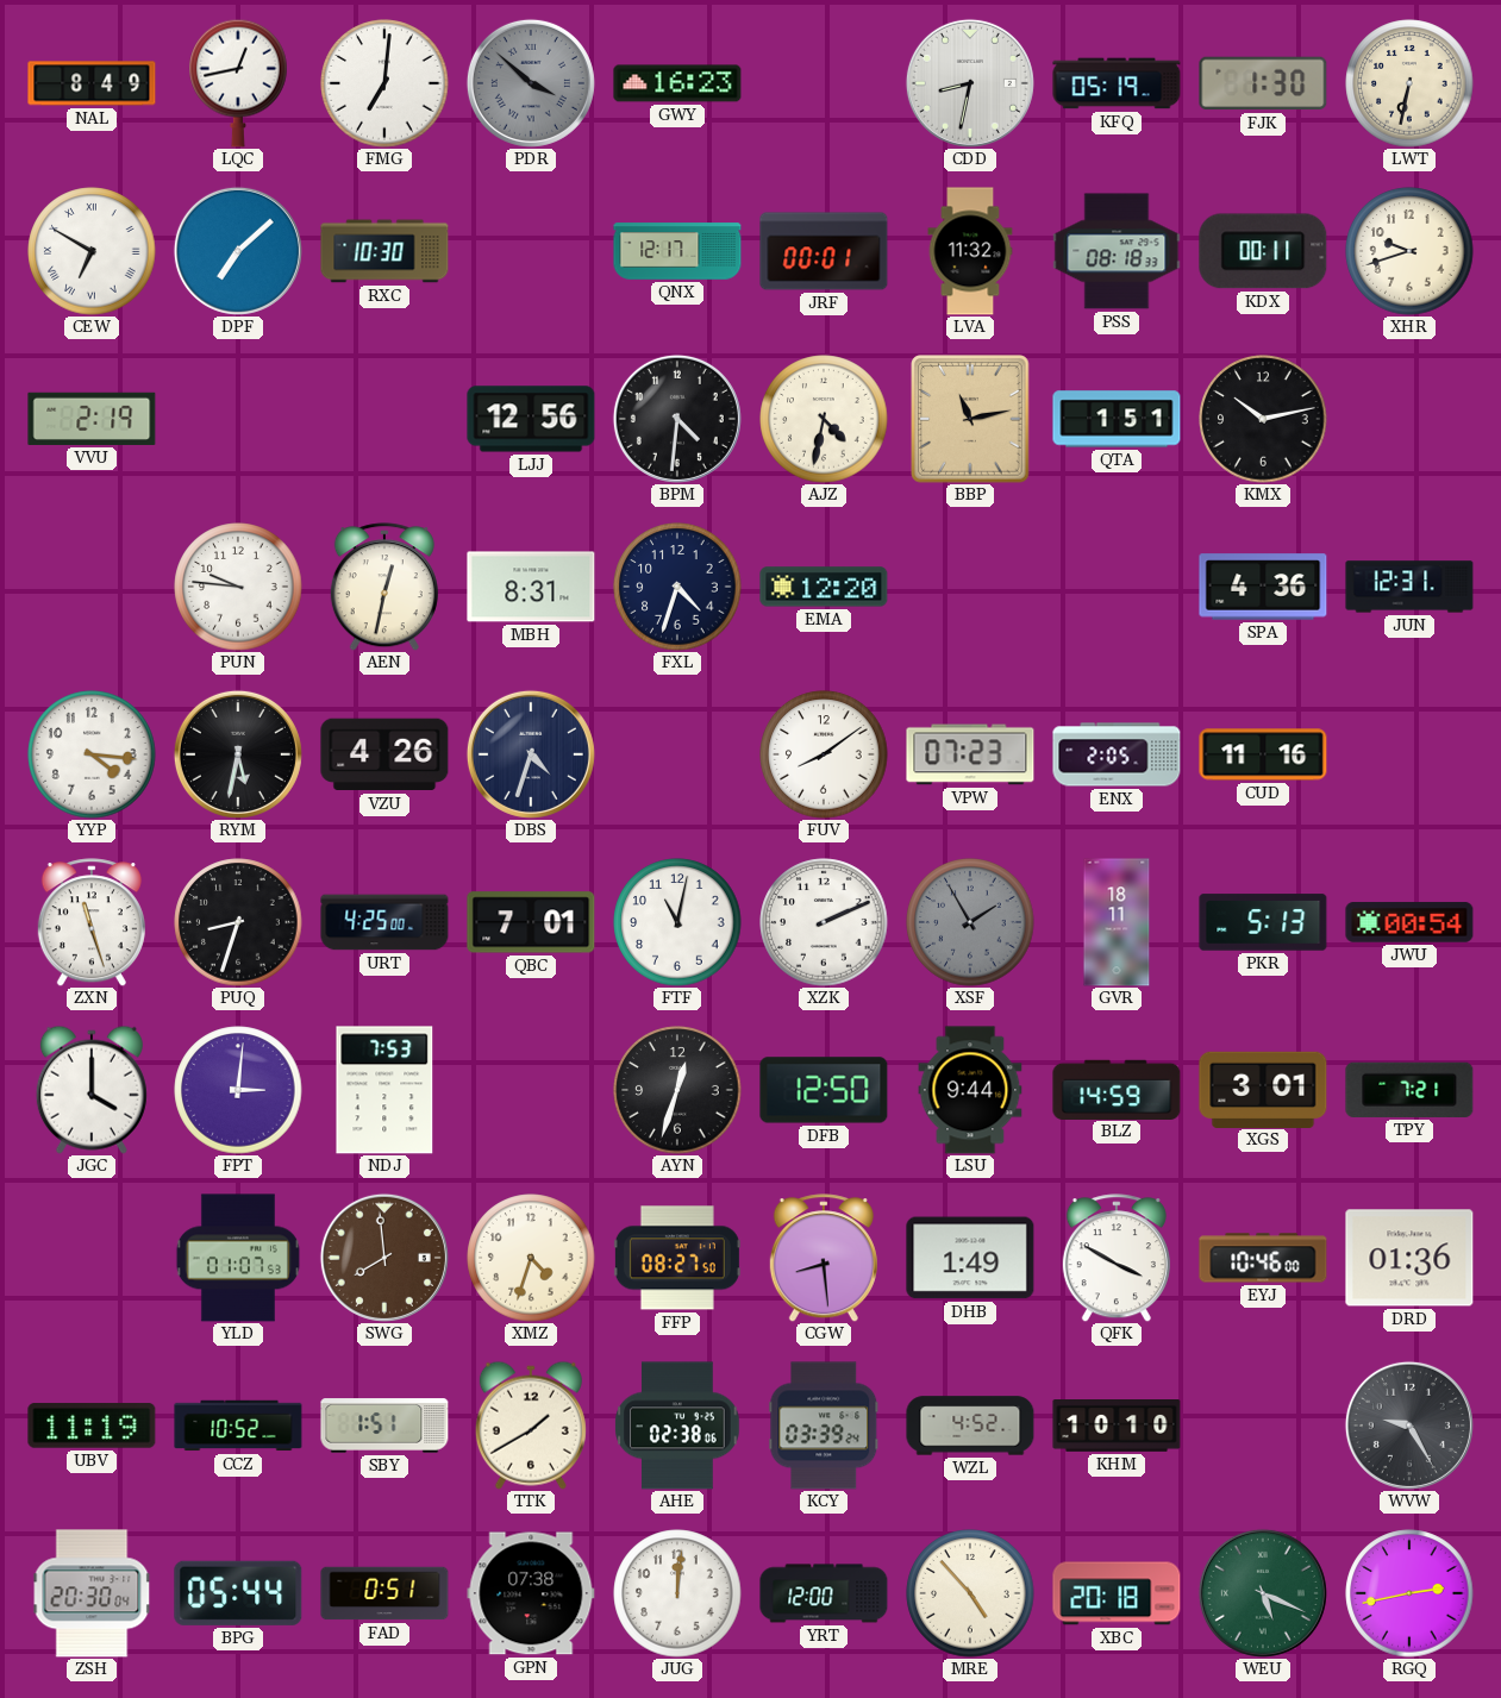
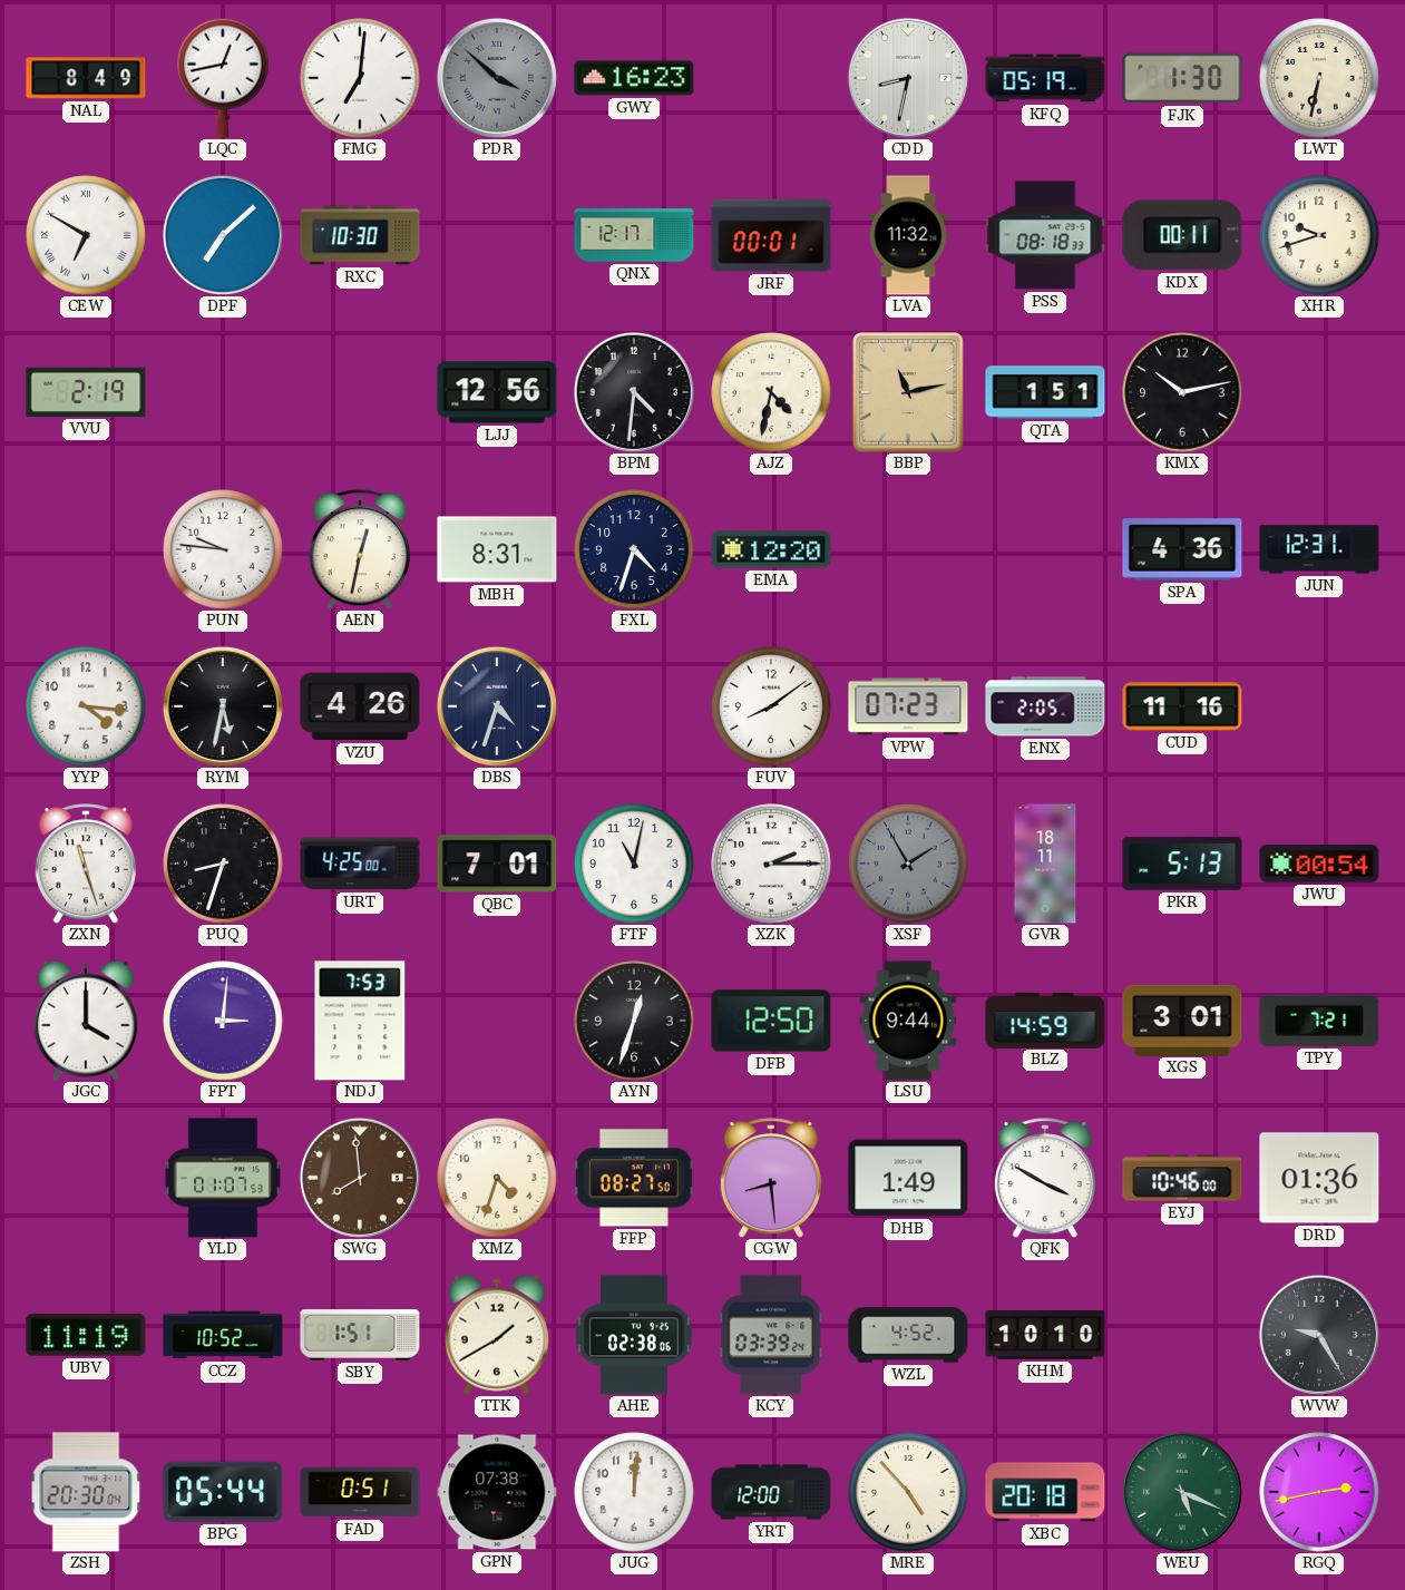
XZK: 2:11 -> 2:15 (771, 864)
